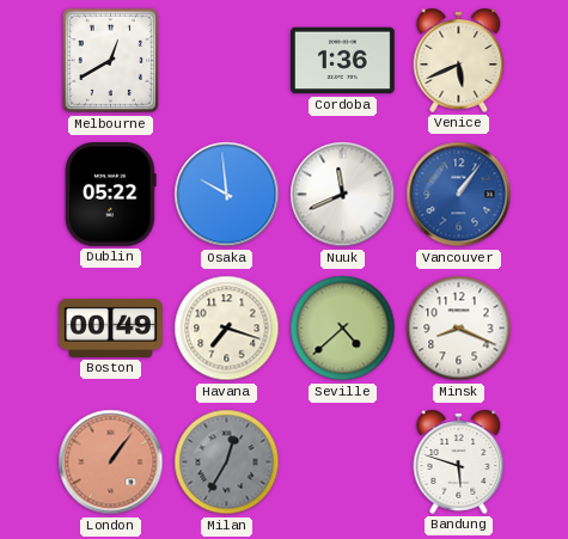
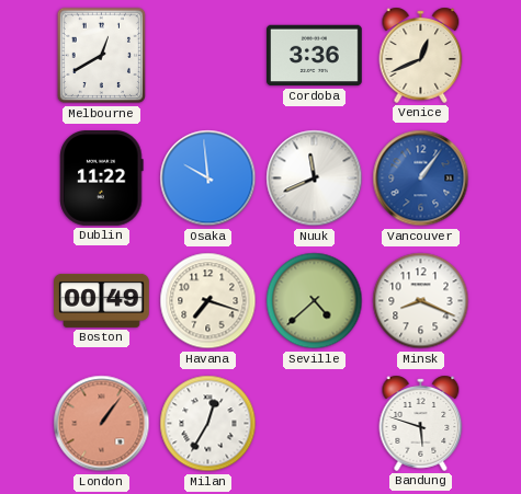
Cordoba: 1:36 -> 3:36 (315, 56)
Venice: 5:41 -> 12:41 (421, 55)
Dublin: 05:22 -> 11:22 (102, 179)
Milan dial: grey -> white (208, 424)
